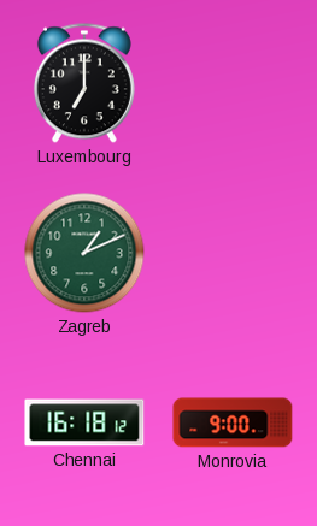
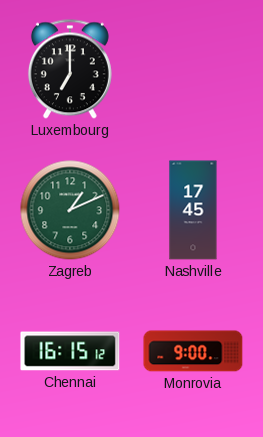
Nashville: none -> 17:45 (193, 210)
Chennai: 16:18 -> 16:15 (70, 351)
